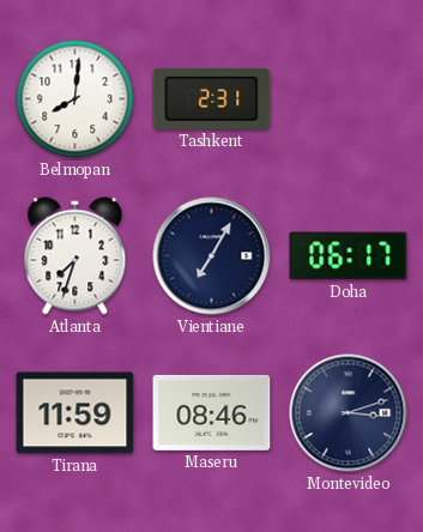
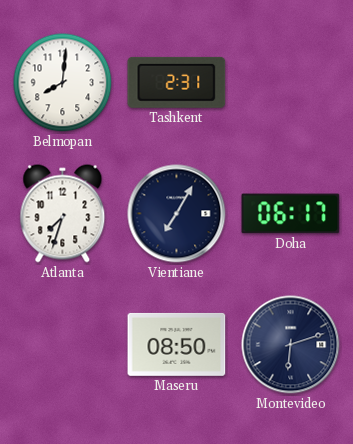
Tirana: 11:59 -> none (75, 413)
Maseru: 08:46 -> 08:50 (177, 344)
Montevideo: 3:12 -> 6:12 (291, 345)
